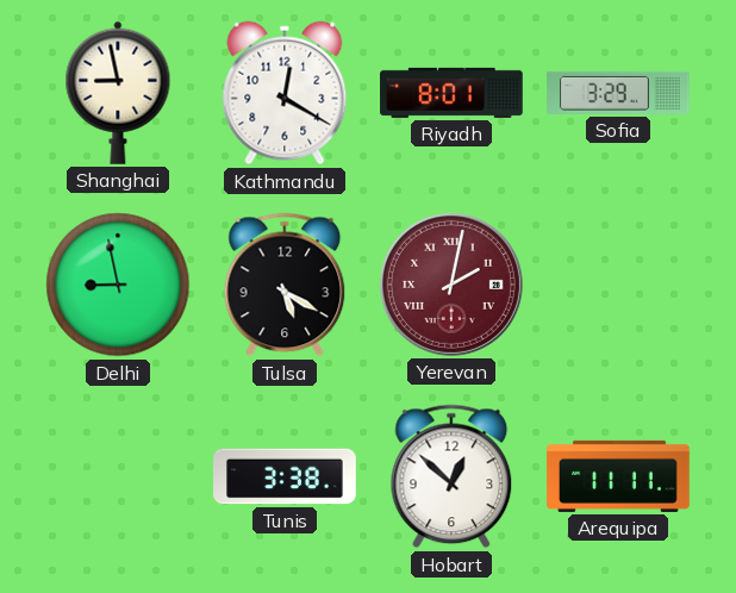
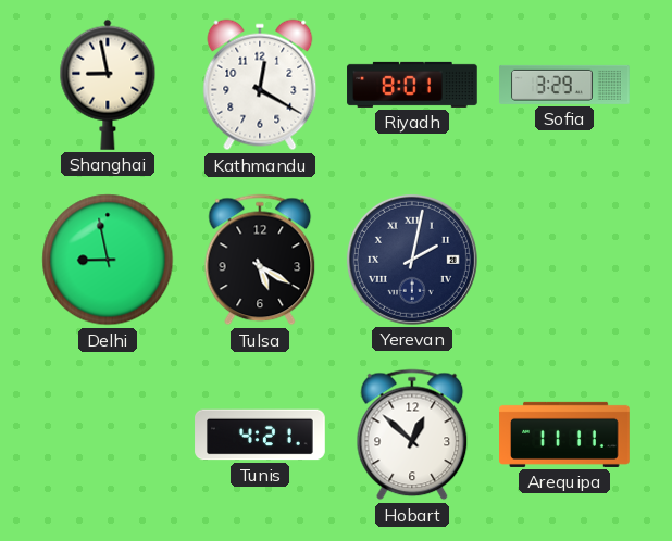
Yerevan dial: burgundy -> navy (412, 260)
Tunis: 3:38 -> 4:21 (260, 435)
